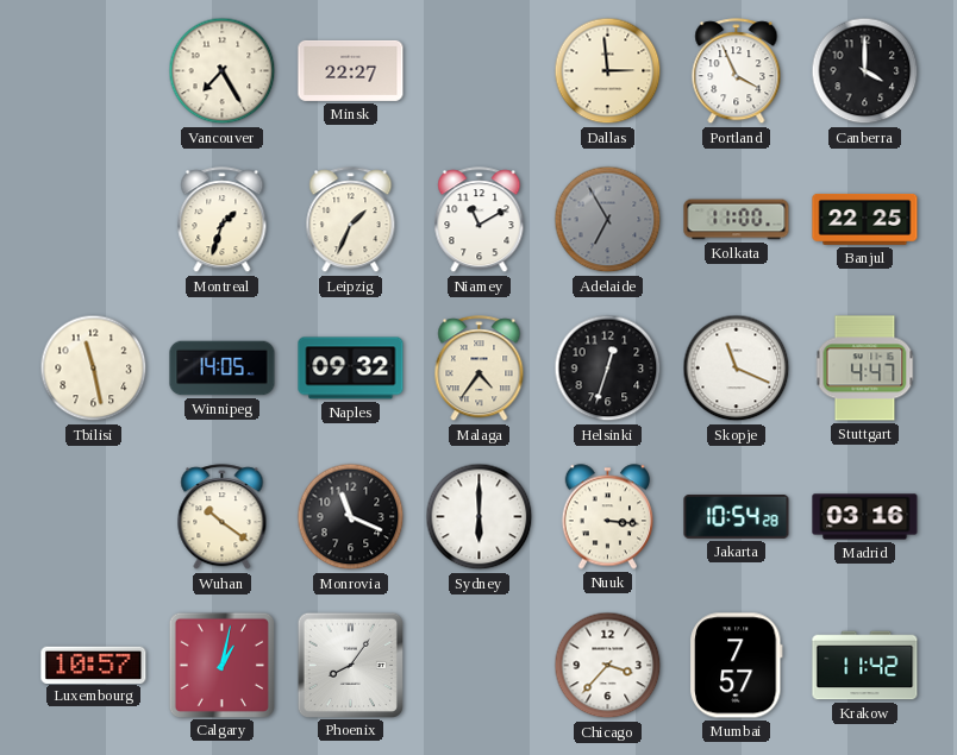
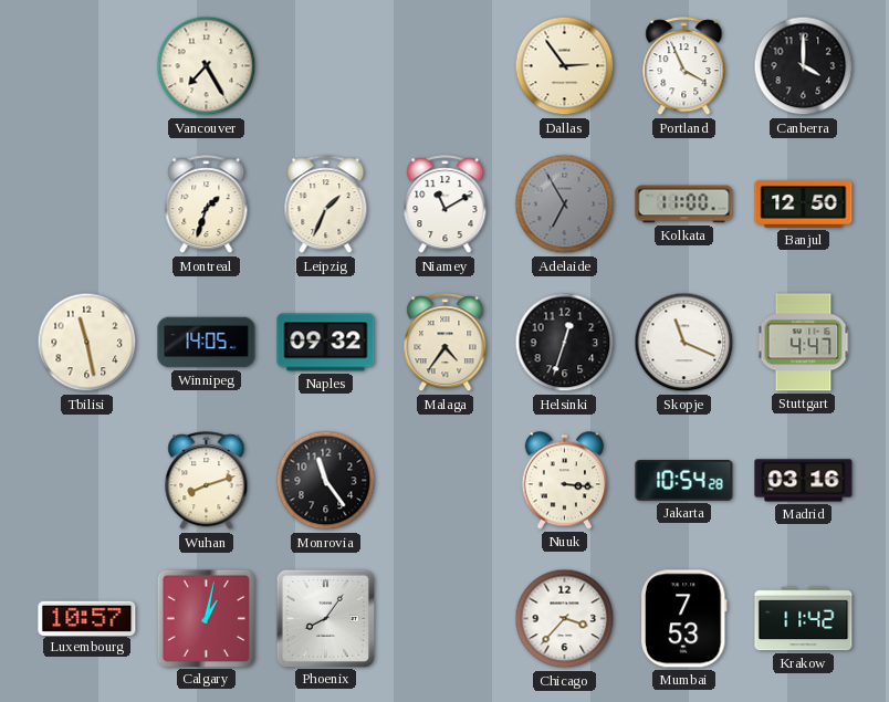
Minsk: 22:27 -> none (351, 70)
Dallas: 2:59 -> 2:54 (565, 66)
Banjul: 22:25 -> 12:50 (804, 203)
Wuhan: 10:21 -> 8:12 (207, 481)
Monrovia: 11:19 -> 11:24 (326, 481)
Sydney: 6:00 -> none (480, 517)
Mumbai: 7:57 -> 7:53 (684, 619)
